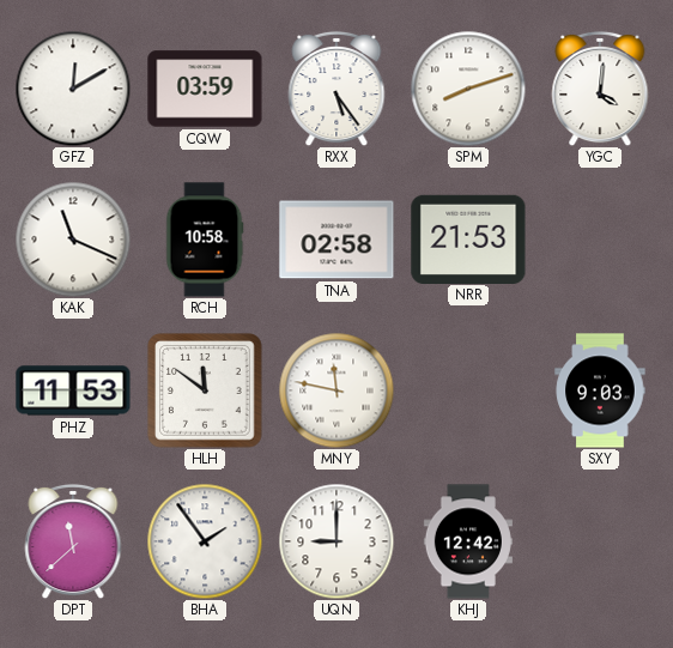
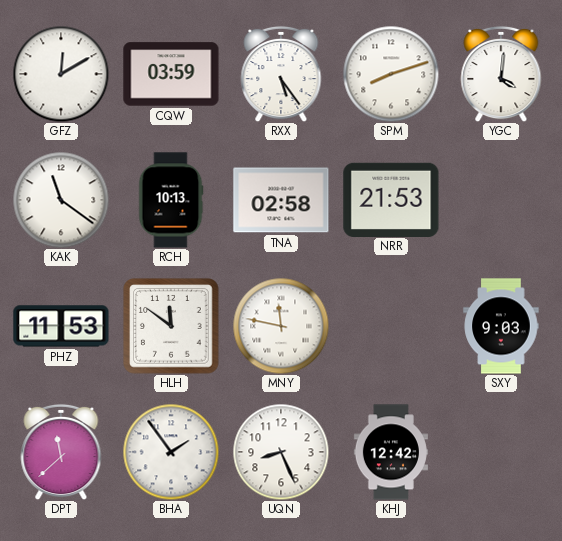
KAK: 11:19 -> 11:21 (61, 200)
RCH: 10:58 -> 10:13 (171, 200)
UQN: 9:00 -> 8:26 (281, 452)
